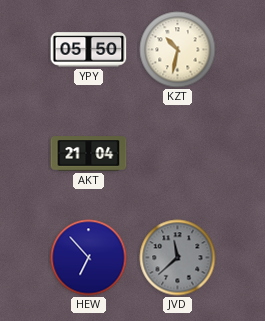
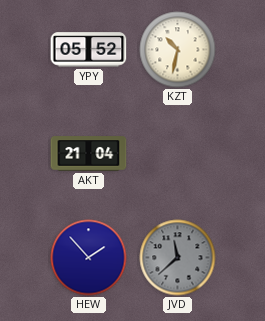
YPY: 05:50 -> 05:52 (89, 50)
HEW: 6:53 -> 1:53 (89, 258)
